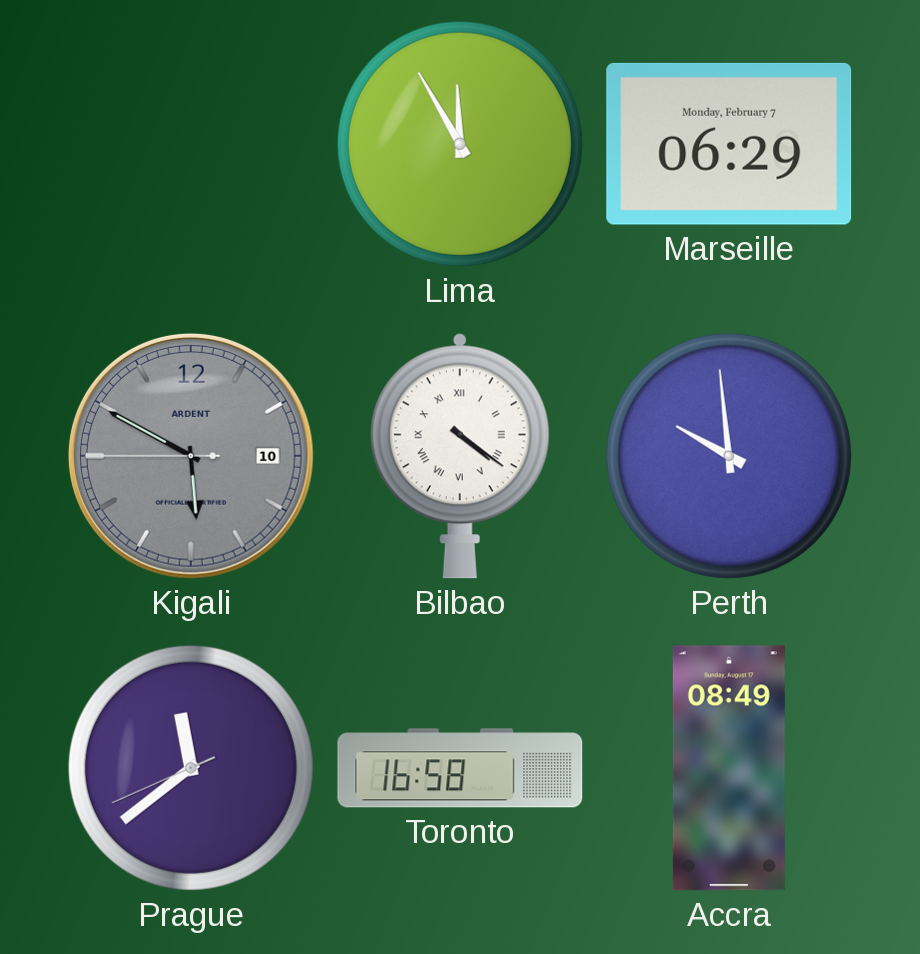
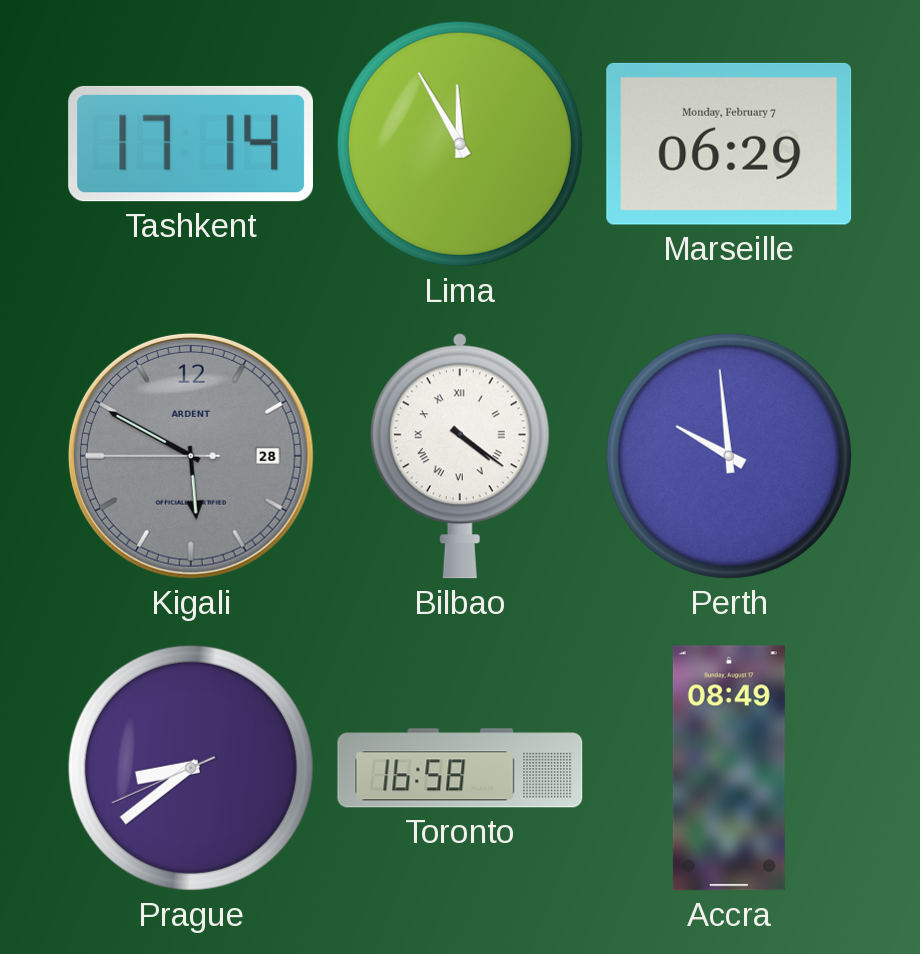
Tashkent: none -> 17:14 (191, 144)
Kigali date: 10 -> 28 (191, 456)
Prague: 11:38 -> 8:38 (191, 768)
